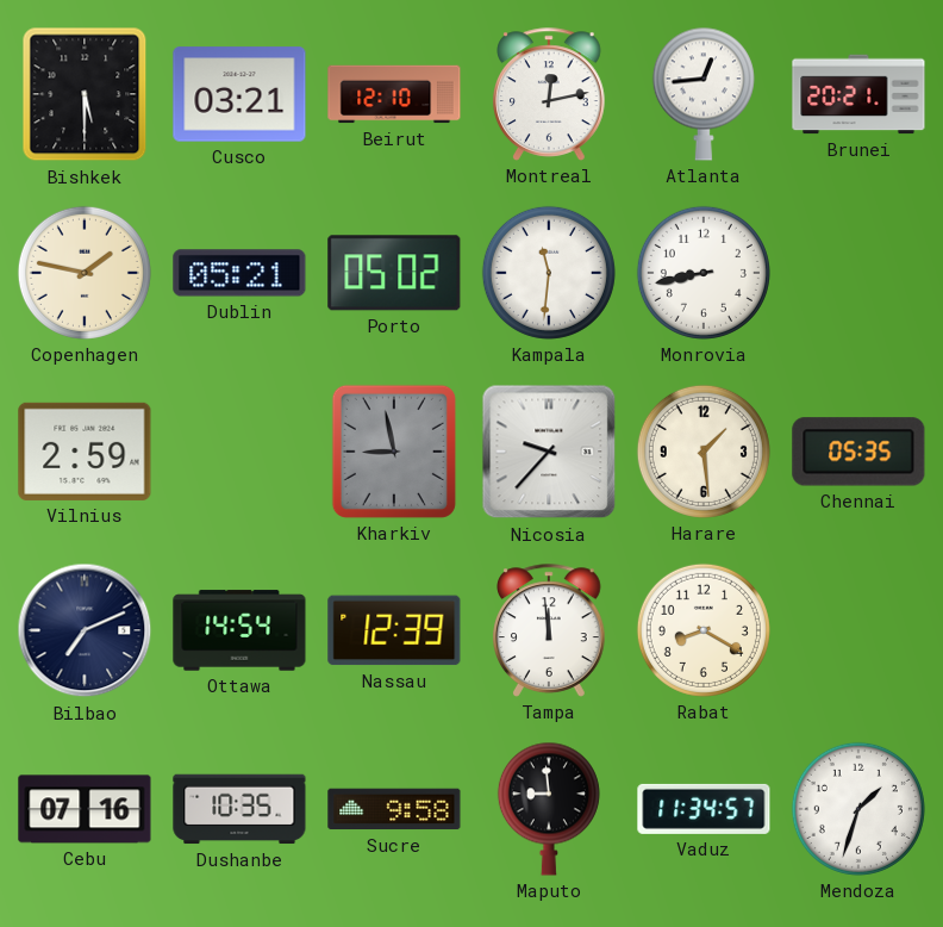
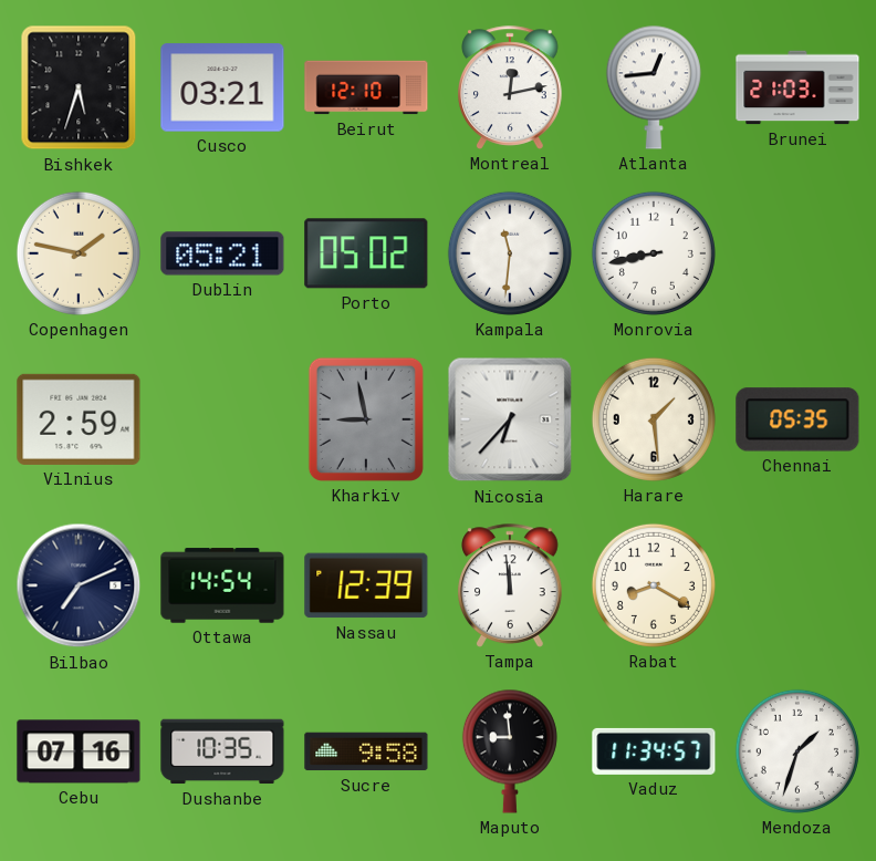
Bishkek: 5:30 -> 5:33 (79, 87)
Brunei: 20:21 -> 21:03 (797, 87)
Nicosia: 9:37 -> 6:37 (510, 419)
